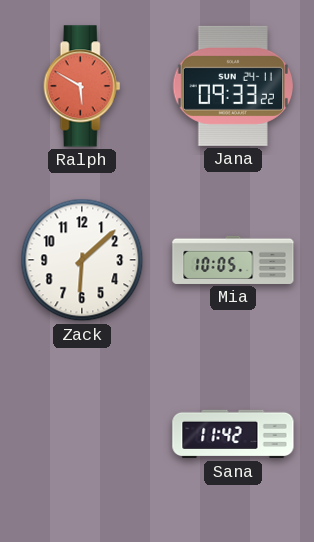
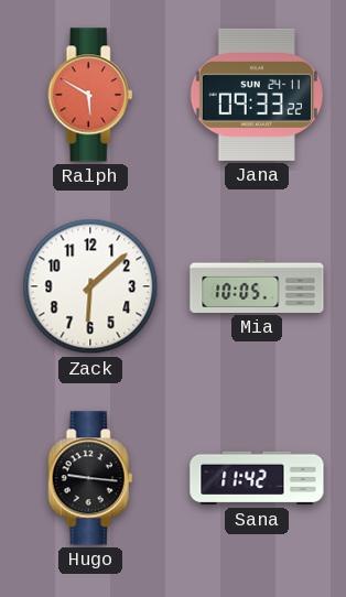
Hugo: none -> 9:16 (90, 478)
